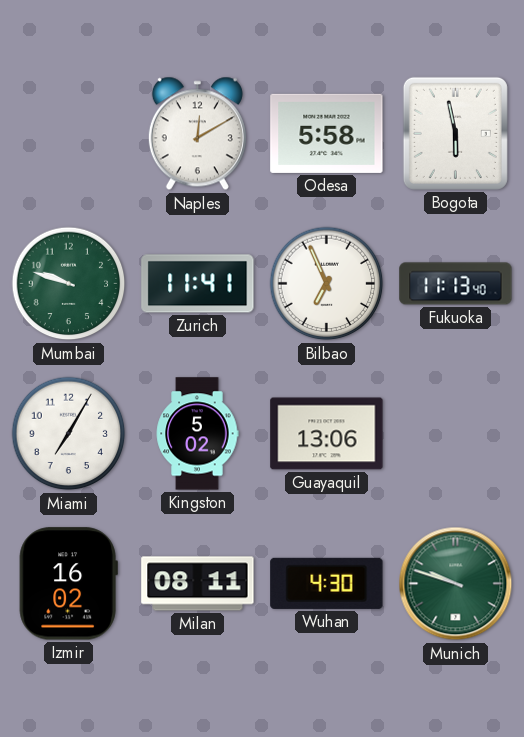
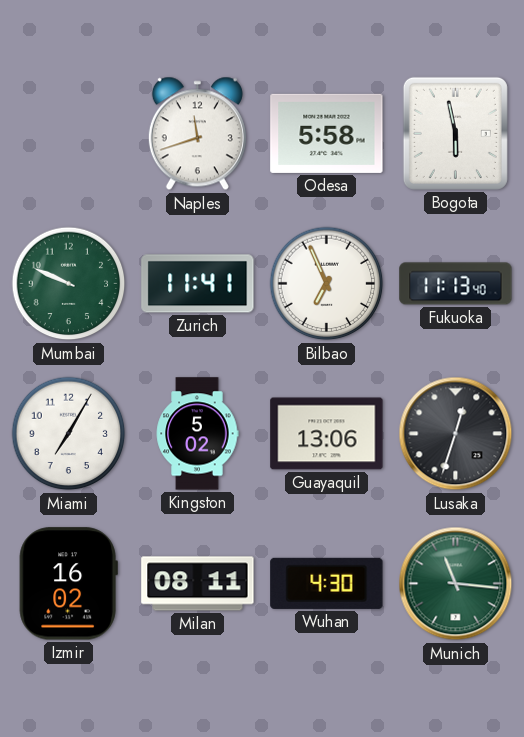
Naples: 12:10 -> 11:42 (197, 134)
Mumbai: 9:48 -> 9:49 (69, 284)
Lusaka: none -> 12:33 (456, 434)
Munich: 9:48 -> 11:16 (456, 584)
